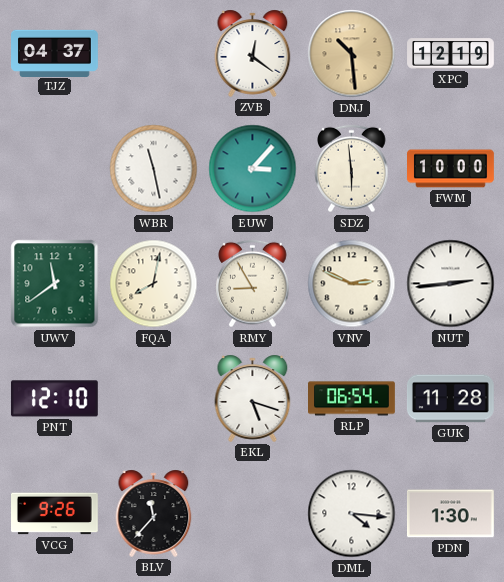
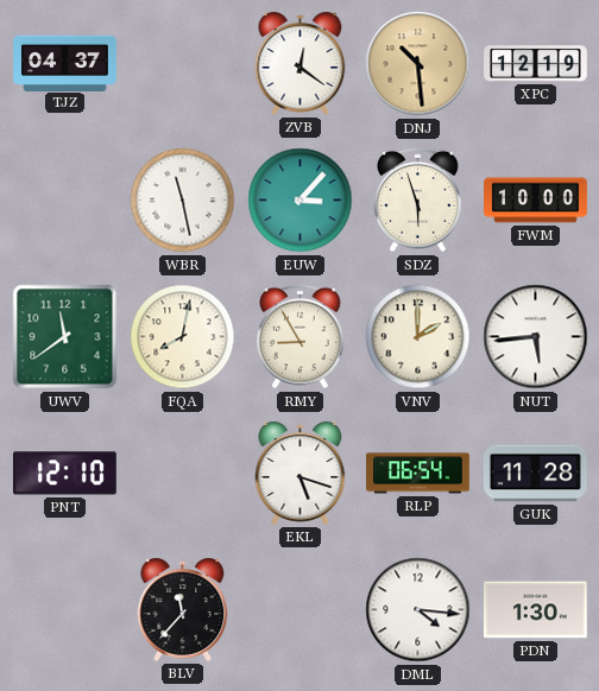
SDZ: 5:59 -> 5:57 (418, 201)
VNV: 2:49 -> 2:00 (418, 337)
NUT: 2:44 -> 5:44 (536, 337)
VCG: 9:26 -> none (55, 514)
